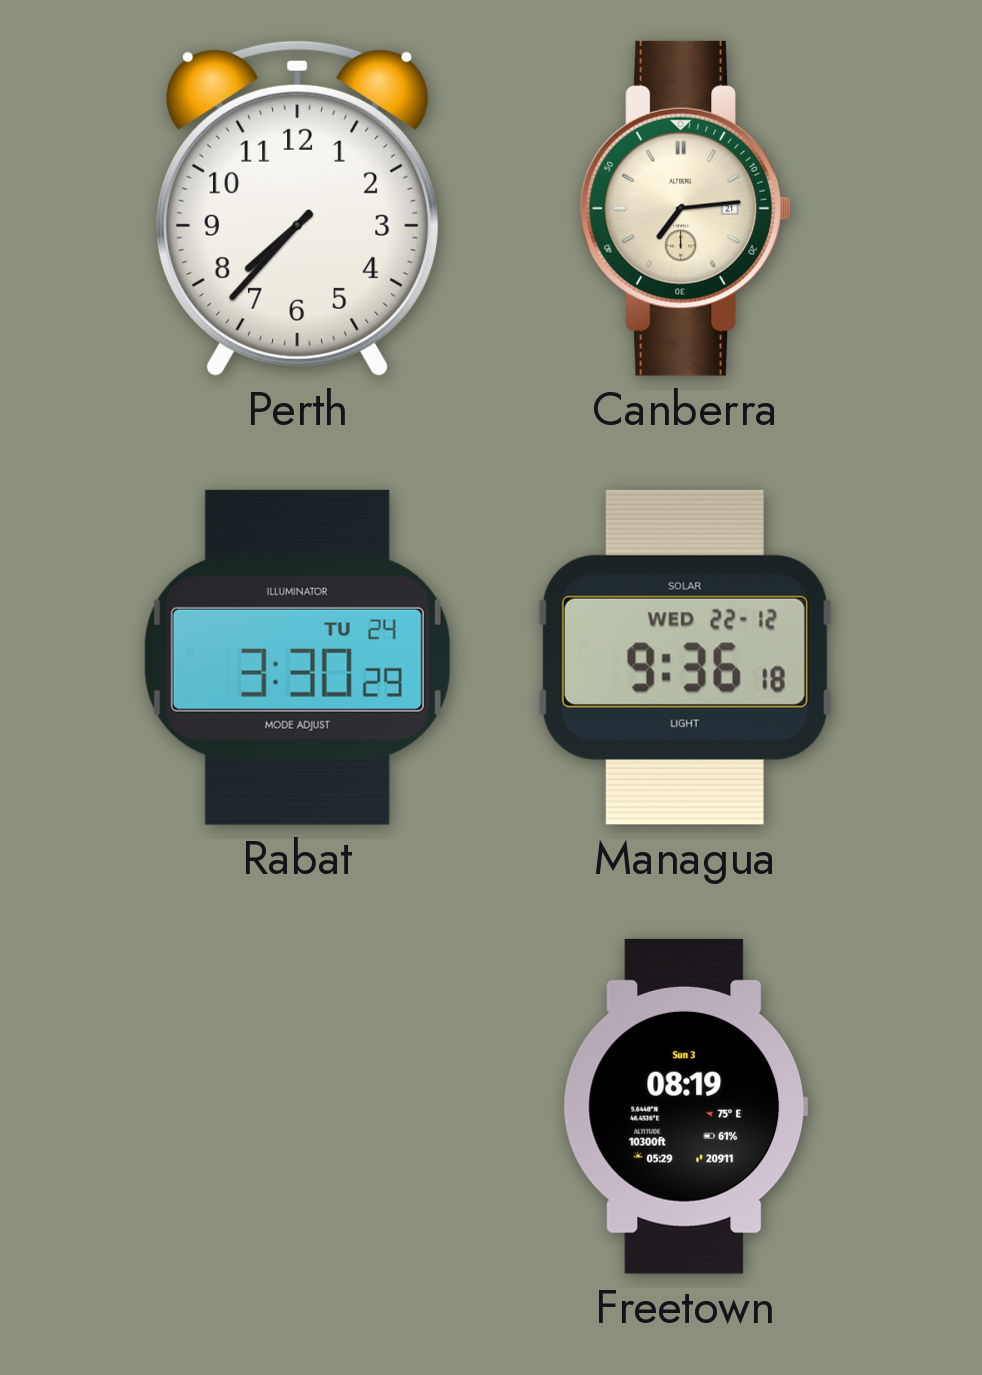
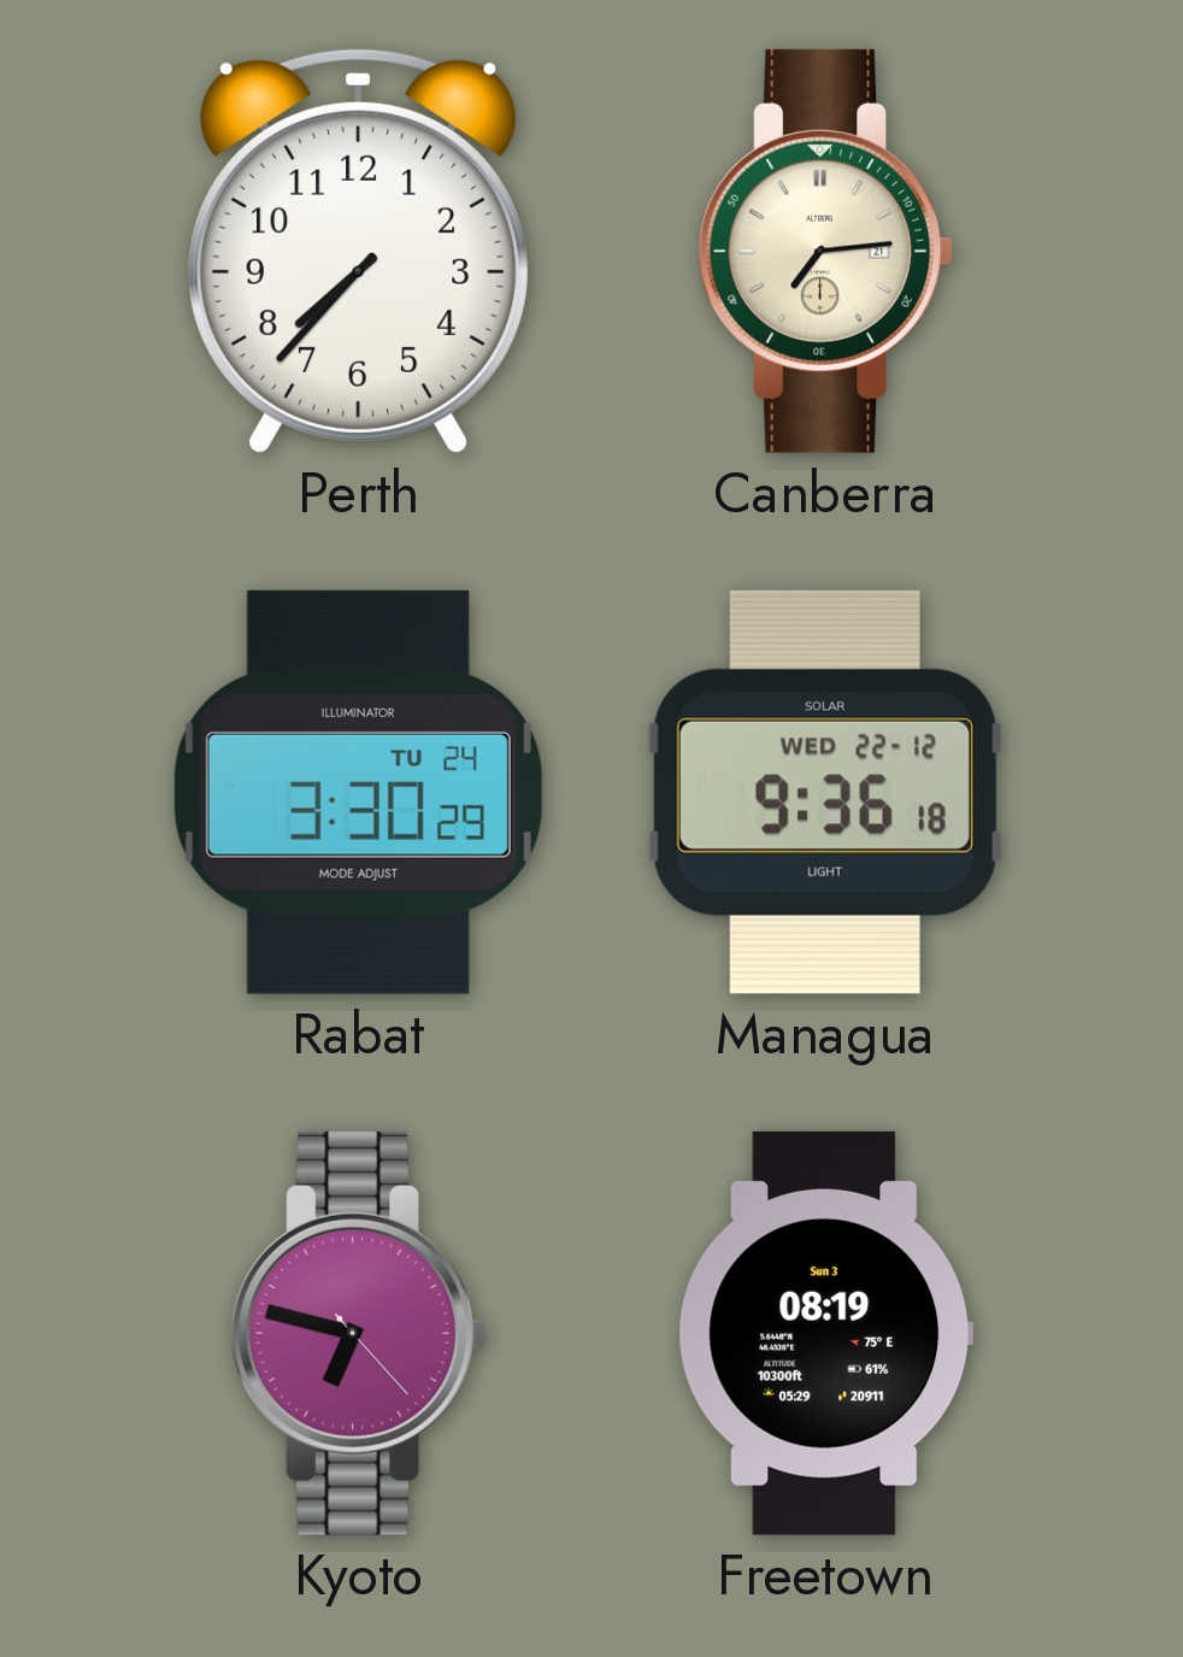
Kyoto: none -> 6:47 (358, 1333)
